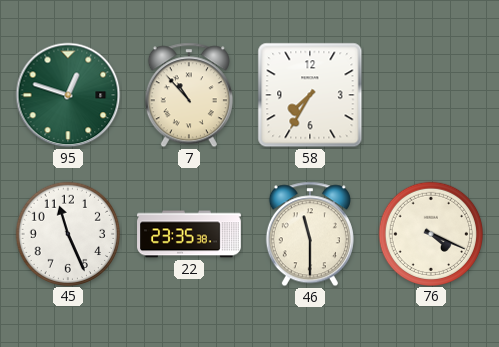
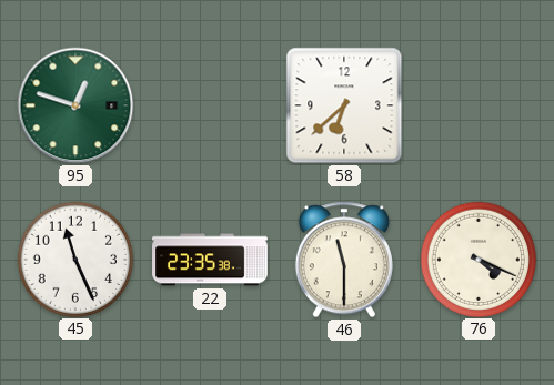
7: 10:53 -> none (189, 95)
58: 7:35 -> 6:38 (344, 105)
